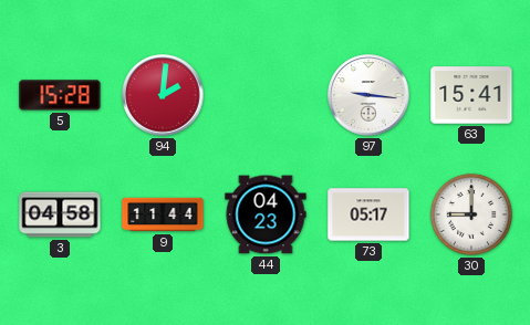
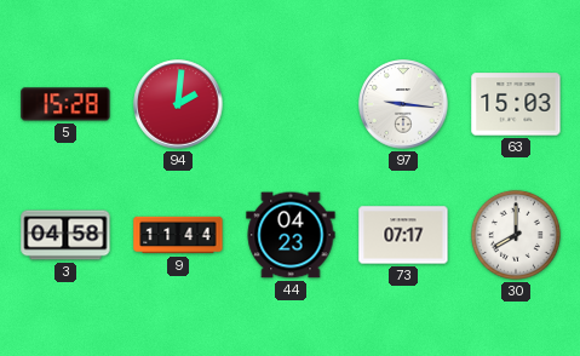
63: 15:41 -> 15:03 (516, 104)
73: 05:17 -> 07:17 (403, 235)
30: 9:00 -> 8:00 (516, 235)
